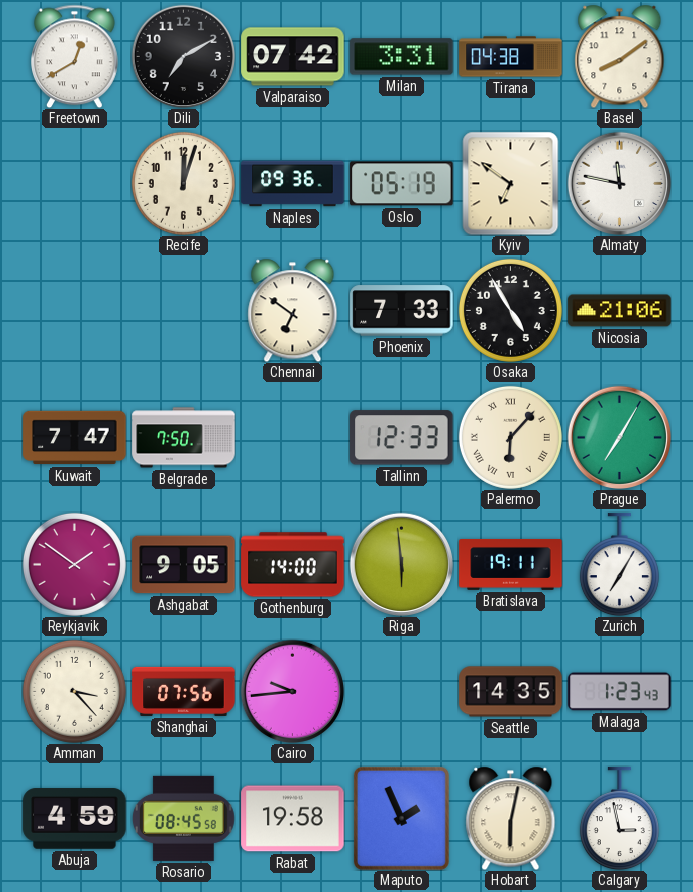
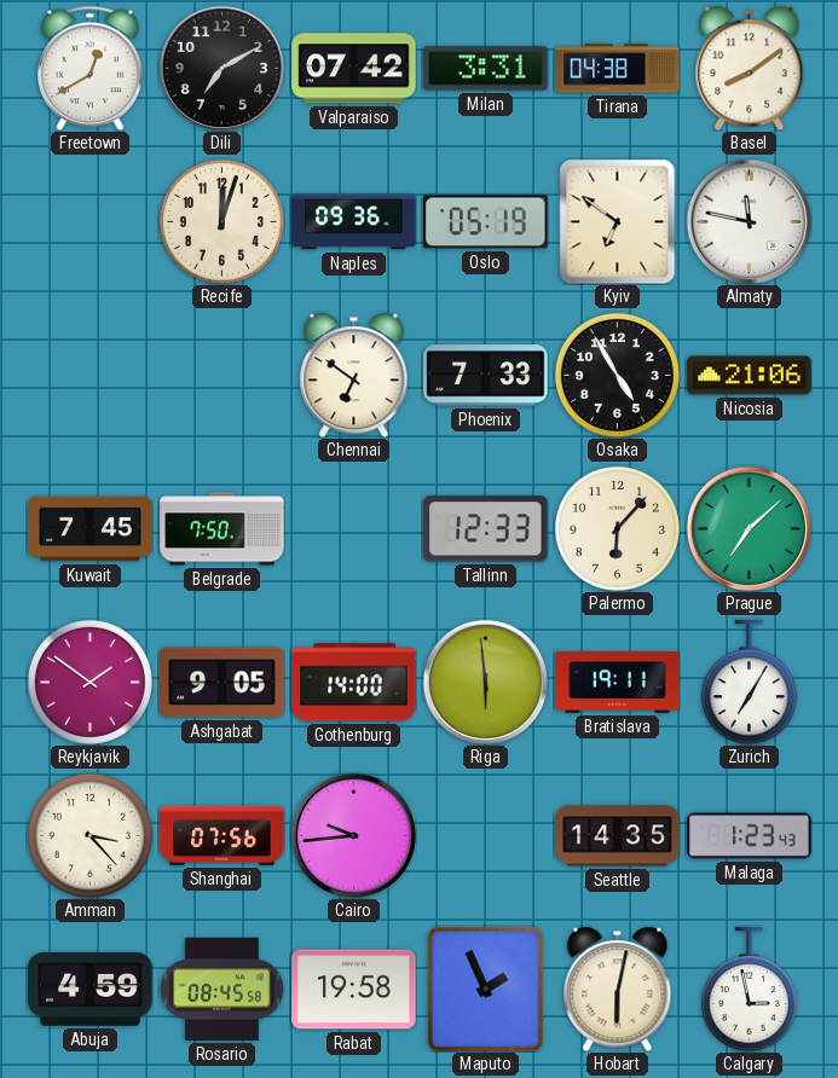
Kuwait: 7:47 -> 7:45 (91, 529)
Palermo numerals: Roman -> Arabic (617, 528)
Prague: 7:05 -> 7:08 (749, 528)
